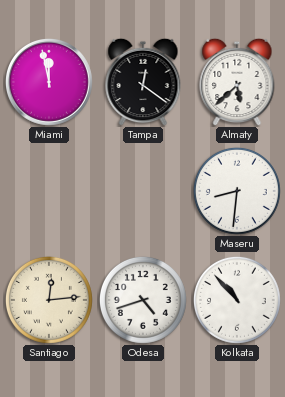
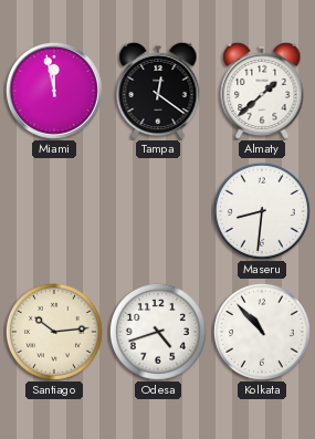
Almaty: 5:38 -> 1:38 (262, 91)
Santiago: 12:14 -> 10:14 (54, 332)
